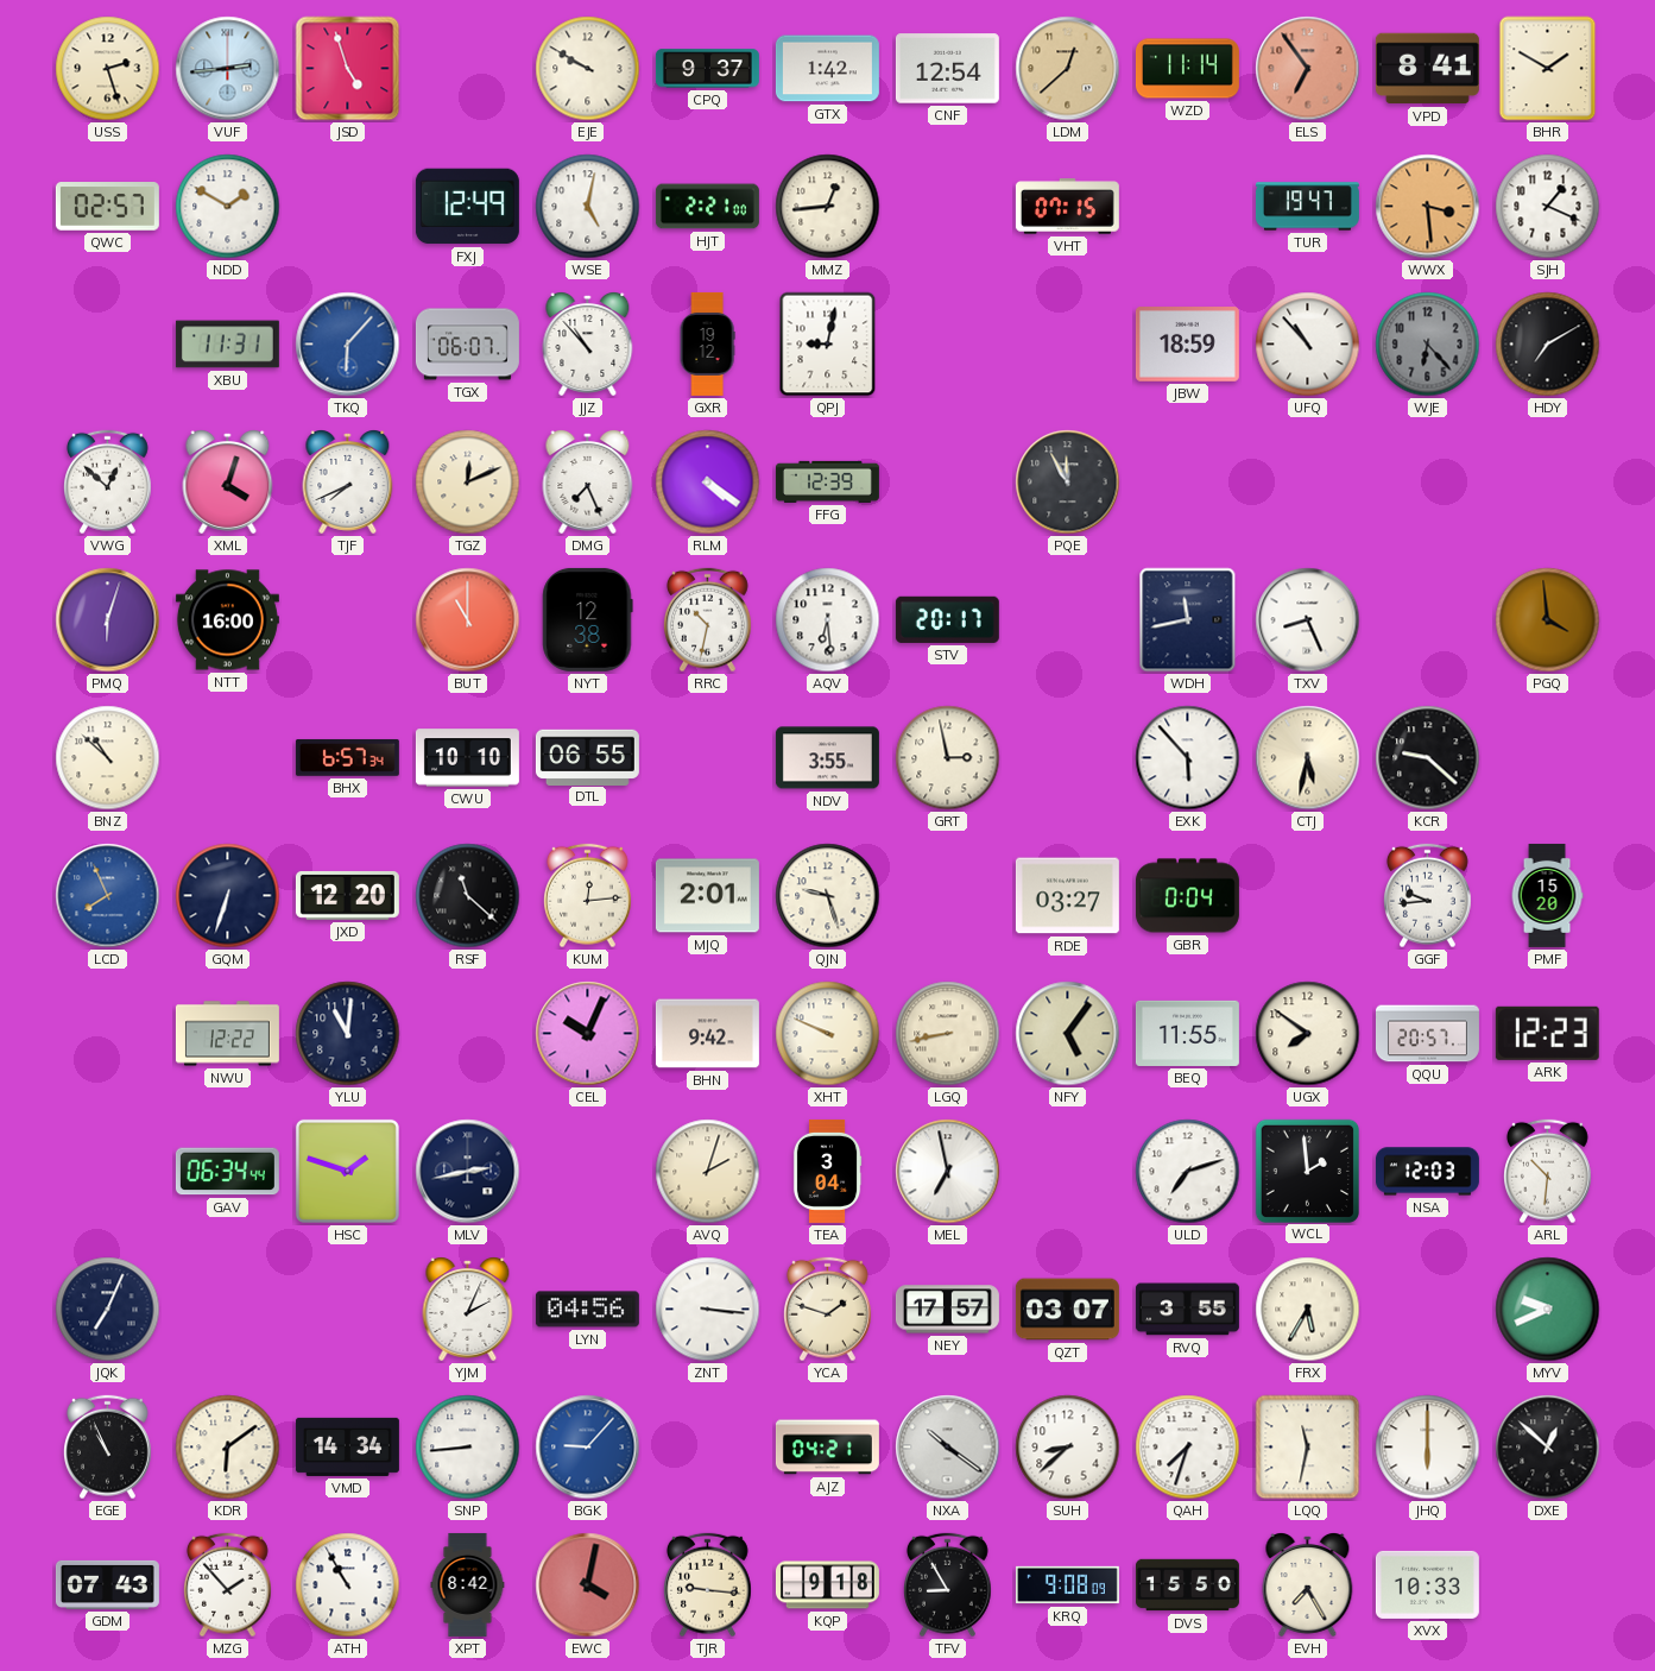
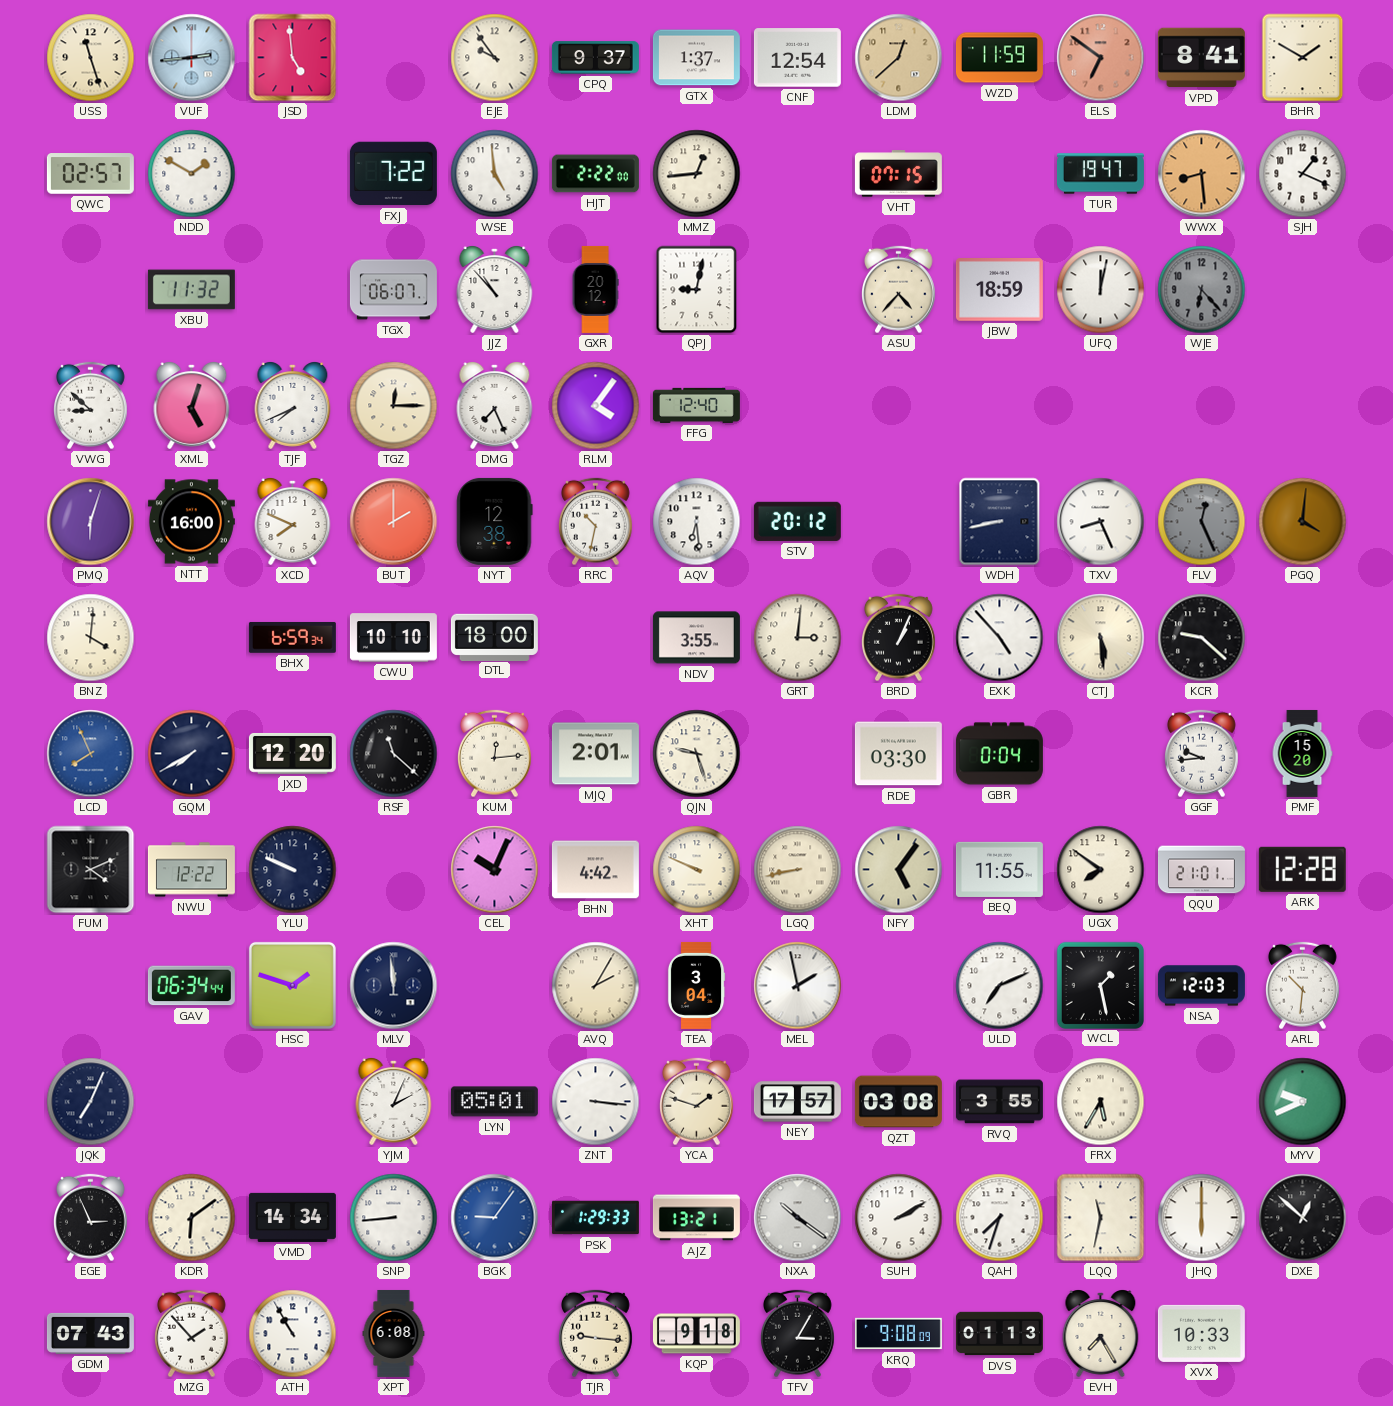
USS: 2:27 -> 11:27 (91, 58)
JSD: 4:57 -> 4:59 (293, 58)
EJE: 9:50 -> 9:54 (495, 58)
GTX: 1:42 -> 1:37 (696, 58)
WZD: 11:14 -> 11:59 (999, 58)
ELS: 6:54 -> 6:51 (1101, 58)
FXJ: 12:49 -> 7:22 (393, 174)
WSE: 5:02 -> 4:59 (495, 174)
HJT: 2:21 -> 2:22 (595, 174)
WWX: 3:29 -> 8:29 (1202, 174)
XBU: 11:31 -> 11:32 (191, 290)
TKQ: 6:07 -> none (348, 345)
GXR: 19:12 -> 20:12 (595, 289)
ASU: none -> 4:37 (899, 290)
UFQ: 10:53 -> 12:02 (1101, 290)
HDY: 7:10 -> none (1548, 345)
VWG: 12:52 -> 8:52 (91, 406)
XML: 4:03 -> 5:03 (192, 406)
TGZ: 12:11 -> 12:15 (394, 406)
RLM: 4:21 -> 4:06 (596, 406)
FFG: 12:39 -> 12:40 (696, 405)
PQE: 11:55 -> none (1068, 483)
XCD: none -> 7:49 (293, 522)
BUT: 11:00 -> 2:00 (394, 522)
STV: 20:17 -> 20:12 (797, 521)
WDH: 11:43 -> 8:43 (1000, 522)
FLV: none -> 12:26 (1202, 522)
PGQ: 3:59 -> 4:01 (1303, 522)
BNZ: 10:52 -> 4:01 (91, 638)
BHX: 6:57 -> 6:59 (292, 637)
DTL: 06:55 -> 18:00 (494, 637)
GRT: 2:58 -> 3:01 (798, 638)
BRD: none -> 1:04 (899, 638)
EXK: 5:53 -> 4:53 (1000, 638)
CTJ: 5:32 -> 5:29 (1101, 638)
GQM: 6:33 -> 7:40 (192, 754)
RDE: 03:27 -> 03:30 (898, 754)
FUM: none -> 4:11 (91, 870)
YLU: 11:01 -> 9:49 (293, 870)
BHN: 9:42 -> 4:42 (595, 870)
QQU: 20:57 -> 21:01 (1201, 870)
ARK: 12:23 -> 12:28 (1302, 869)
MLV: 2:43 -> 11:59 (394, 986)
AVQ: 2:03 -> 2:05 (596, 986)
MEL: 6:58 -> 1:58 (798, 986)
ULD: 7:12 -> 7:11 (1000, 986)
WCL: 1:59 -> 1:28 (1100, 985)
LYN: 04:56 -> 05:01 (494, 1102)
QZT: 03:07 -> 03:08 (898, 1102)
EGE: 10:56 -> 2:56 (91, 1218)
BGK: 9:07 -> 9:06 (495, 1218)
PSK: none -> 1:29 (595, 1218)
AJZ: 04:21 -> 13:21 (696, 1218)
SUH: 8:38 -> 2:10 (899, 1218)
XPT: 8:42 -> 6:08 (394, 1333)
EWC: 4:02 -> none (588, 1585)
TFV: 8:55 -> 3:05 (798, 1334)
DVS: 15:50 -> 01:13 (999, 1334)
